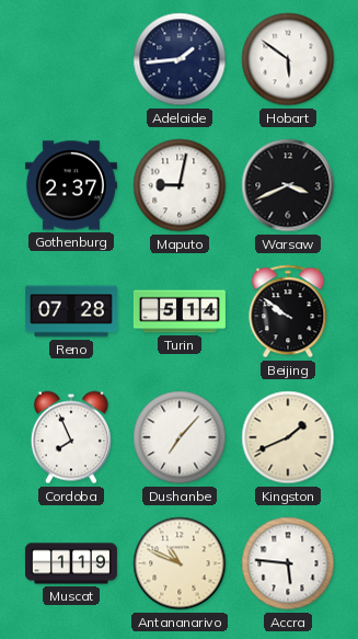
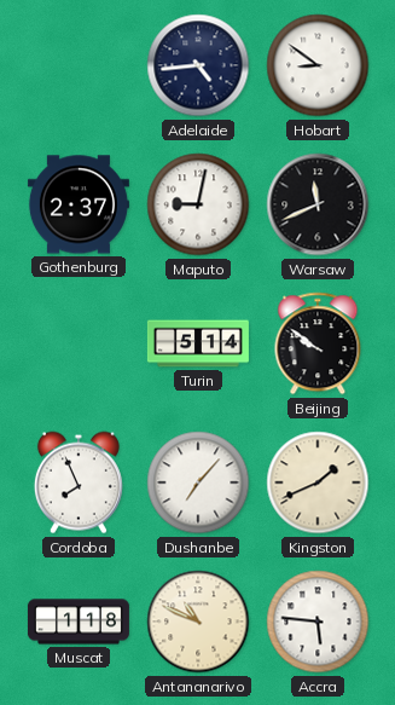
Adelaide: 1:44 -> 4:44 (198, 65)
Hobart: 5:51 -> 8:51 (318, 65)
Warsaw: 3:41 -> 11:41 (318, 204)
Reno: 07:28 -> none (71, 311)
Muscat: 1:19 -> 1:18 (79, 622)
